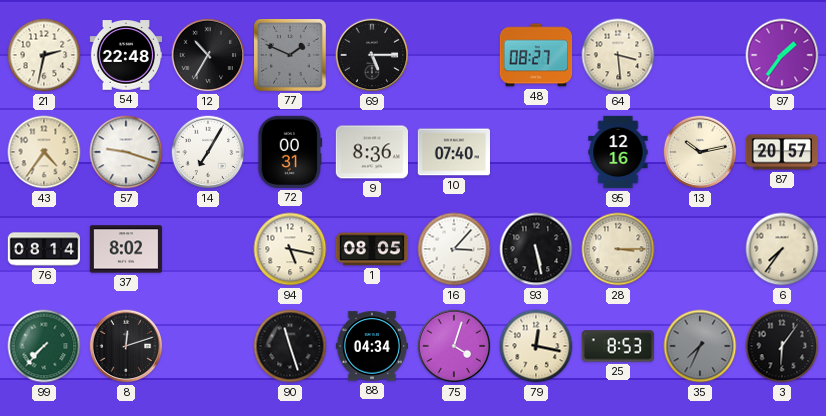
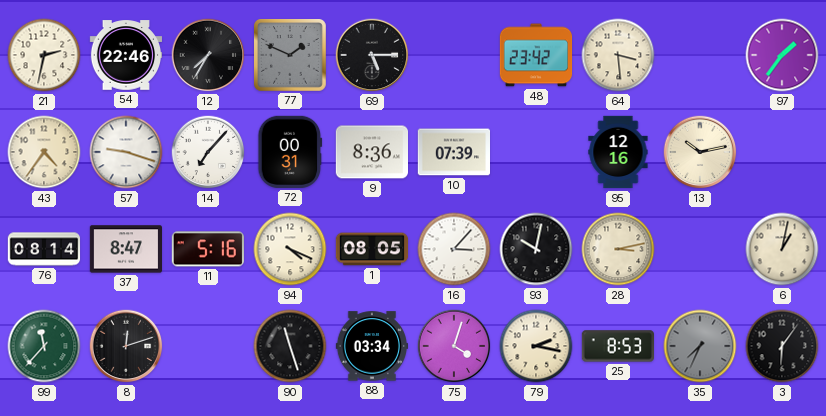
54: 22:48 -> 22:46 (125, 55)
12: 10:35 -> 7:35 (208, 55)
48: 08:27 -> 23:42 (536, 55)
14: 7:05 -> 7:07 (208, 152)
10: 07:40 -> 07:39 (453, 152)
87: 20:57 -> none (781, 152)
37: 8:02 -> 8:47 (125, 249)
11: none -> 5:16 (208, 249)
94: 5:17 -> 4:19 (290, 249)
93: 5:28 -> 10:02 (536, 249)
28: 3:15 -> 3:13 (618, 249)
6: 7:36 -> 1:02 (782, 249)
99: 7:37 -> 11:37 (44, 346)
88: 04:34 -> 03:34 (371, 346)
79: 12:17 -> 2:17 (536, 346)
